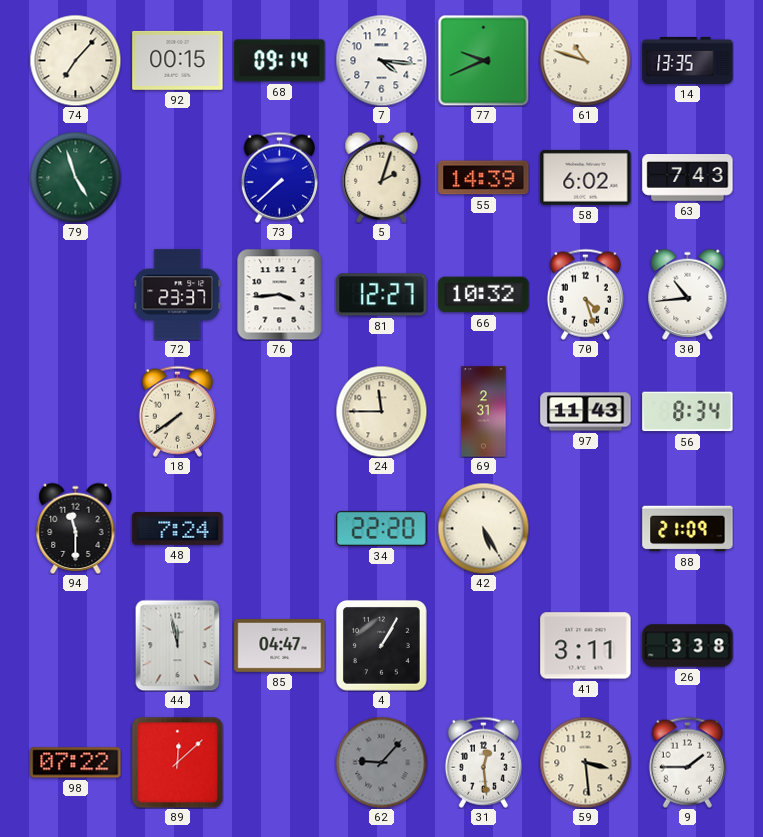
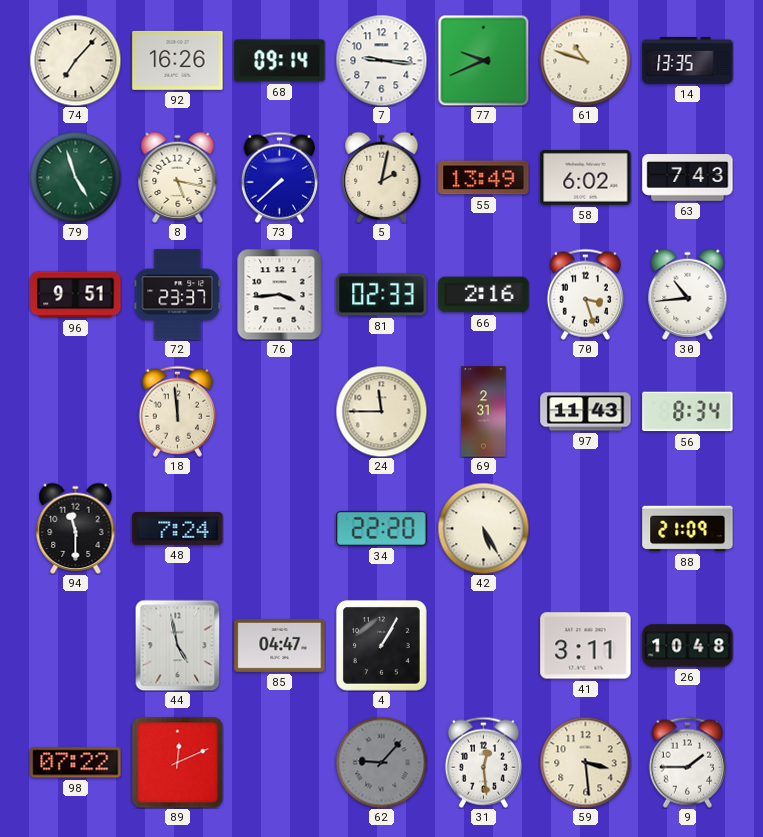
92: 00:15 -> 16:26 (178, 60)
7: 4:16 -> 9:16 (381, 60)
8: none -> 5:17 (178, 177)
5: 2:03 -> 2:02 (382, 177)
55: 14:39 -> 13:49 (484, 178)
96: none -> 9:51 (76, 295)
81: 12:27 -> 02:33 (382, 295)
66: 10:32 -> 2:16 (484, 295)
70: 4:27 -> 3:27 (585, 294)
18: 7:39 -> 11:59 (177, 411)
44: 11:58 -> 4:58 (178, 645)
26: 3:38 -> 10:48 (688, 646)
89: 12:08 -> 12:11 (177, 762)
